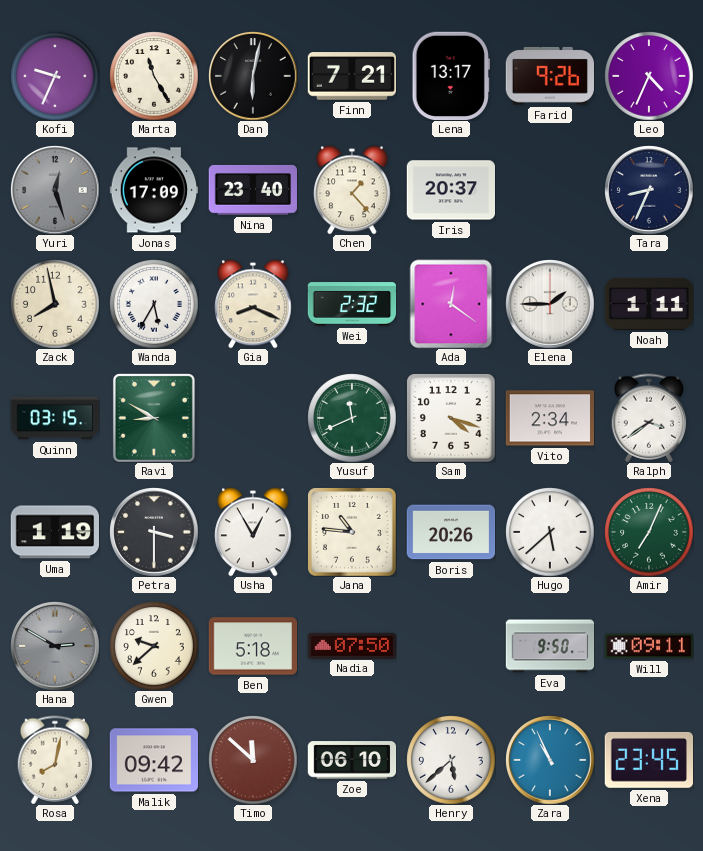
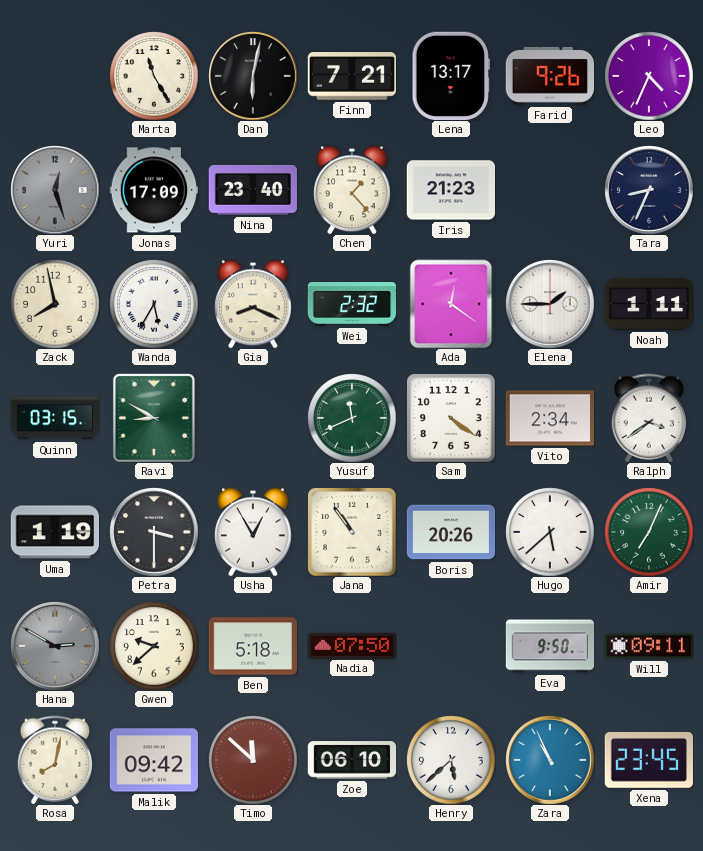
Kofi: 9:34 -> none (55, 76)
Iris: 20:37 -> 21:23 (450, 190)
Sam: 4:18 -> 4:21 (451, 418)
Jana: 10:46 -> 10:54 (352, 532)
